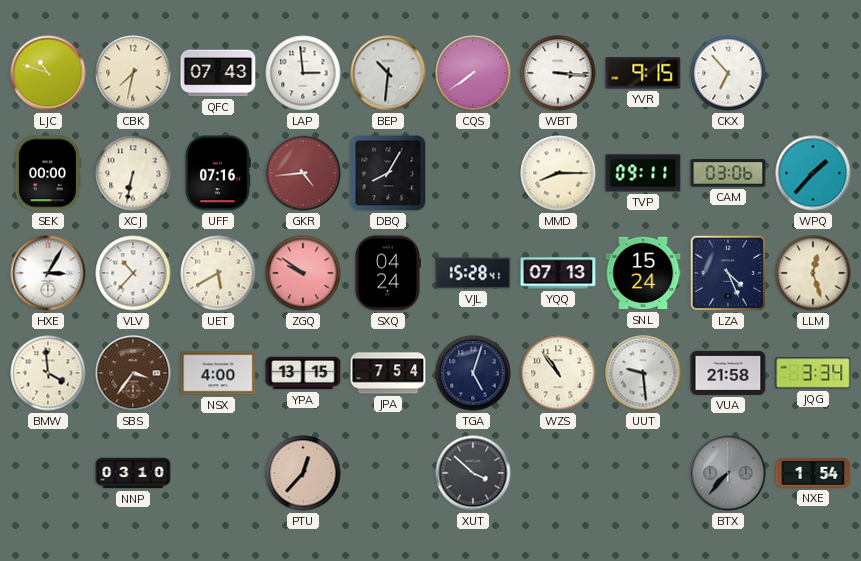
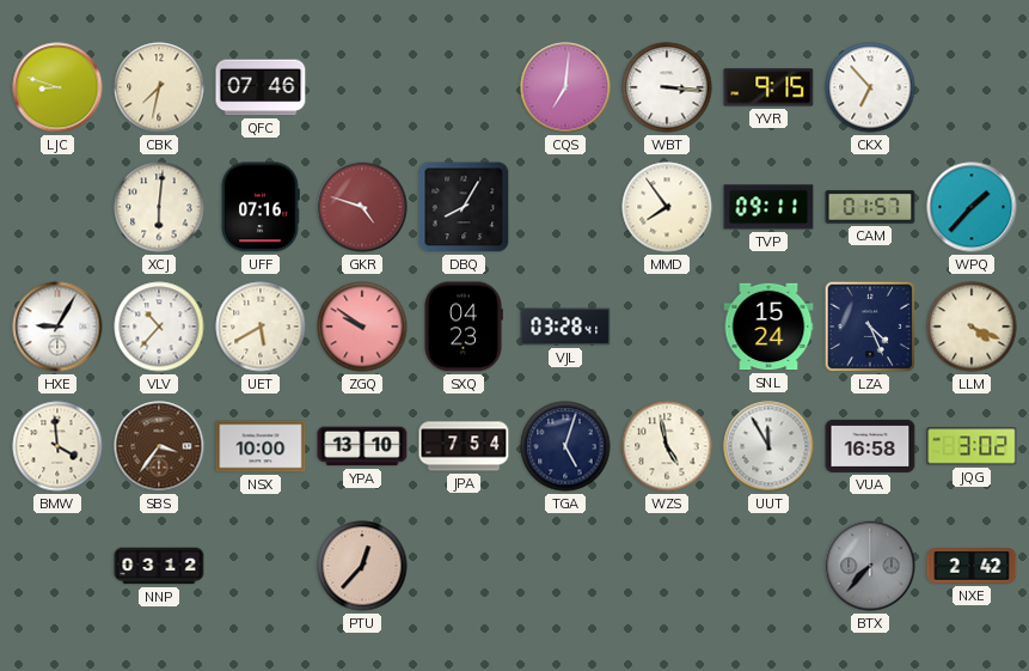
LJC: 10:48 -> 8:48 (57, 87)
QFC: 07:43 -> 07:46 (261, 87)
LAP: 2:59 -> none (303, 73)
BEP: 10:31 -> none (388, 73)
CQS: 7:39 -> 7:01 (565, 87)
SEK: 00:00 -> none (47, 173)
XCJ: 6:32 -> 6:01 (159, 207)
GKR: 4:44 -> 4:48 (362, 207)
MMD: 8:15 -> 7:54 (667, 207)
CAM: 03:06 -> 01:57 (870, 207)
HXE: 3:05 -> 9:05 (57, 327)
SXQ: 04:24 -> 04:23 (464, 327)
VJL: 15:28 -> 03:28 (565, 327)
YQQ: 07:13 -> none (558, 273)
LLM: 12:27 -> 4:19 (972, 327)
NSX: 4:00 -> 10:00 (261, 446)
YPA: 13:15 -> 13:10 (362, 446)
WZS: 10:54 -> 4:58 (667, 446)
UUT: 9:29 -> 11:55 (768, 446)
VUA: 21:58 -> 16:58 (870, 446)
JQG: 3:34 -> 3:02 (972, 446)
NNP: 03:10 -> 03:12 (159, 566)
XUT: 3:52 -> none (473, 473)
NXE: 1:54 -> 2:42 (972, 566)
